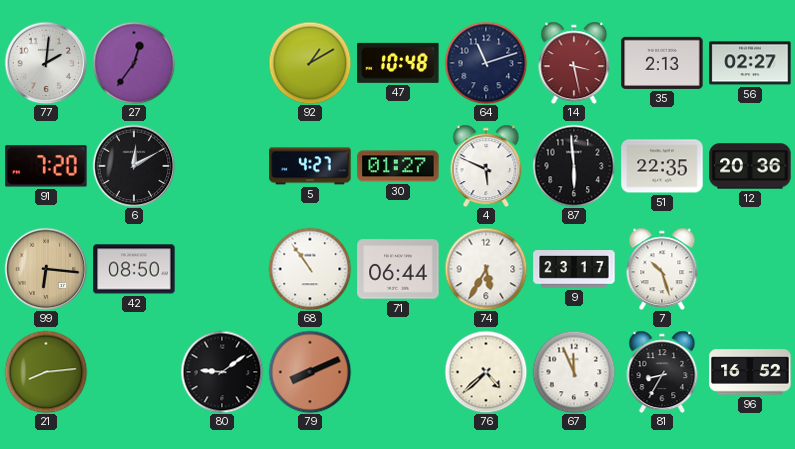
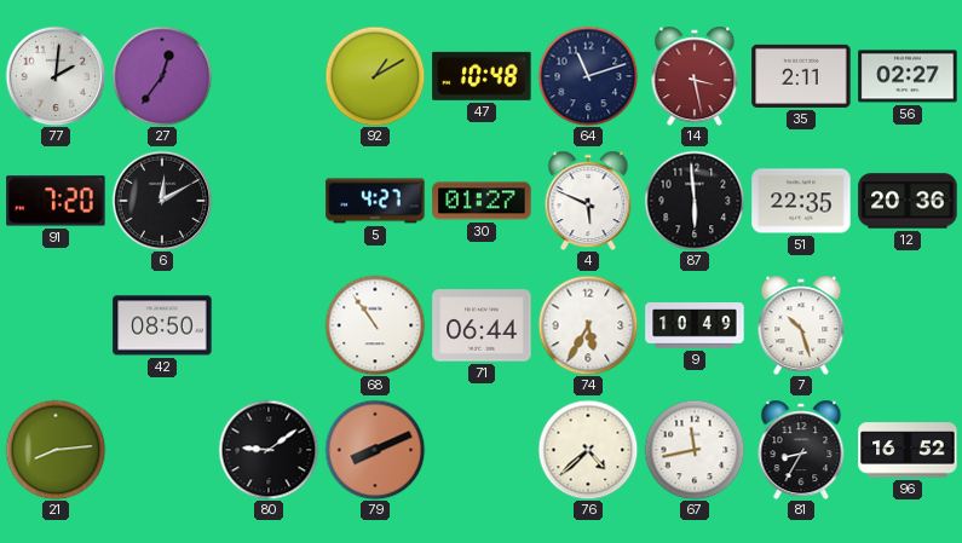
35: 2:13 -> 2:11 (801, 76)
99: 6:16 -> none (46, 269)
9: 23:17 -> 10:49 (695, 325)
67: 11:56 -> 11:43 (695, 450)
